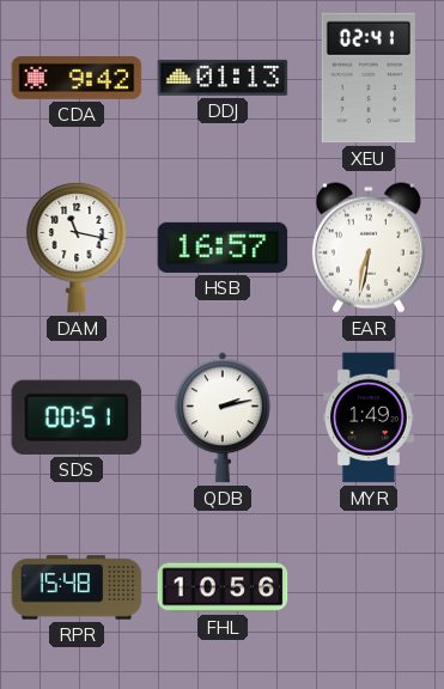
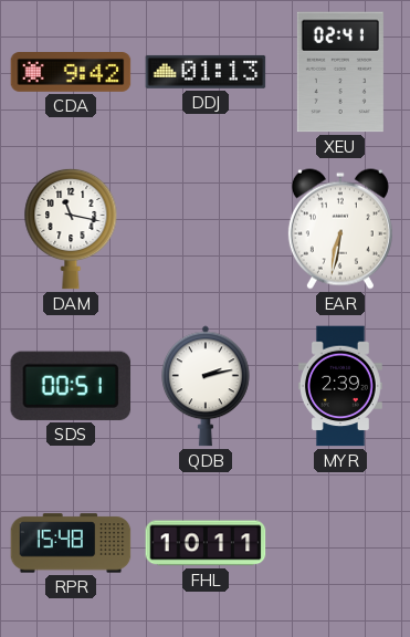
HSB: 16:57 -> none (223, 248)
MYR: 1:49 -> 2:39 (340, 386)
FHL: 10:56 -> 10:11 (206, 543)
